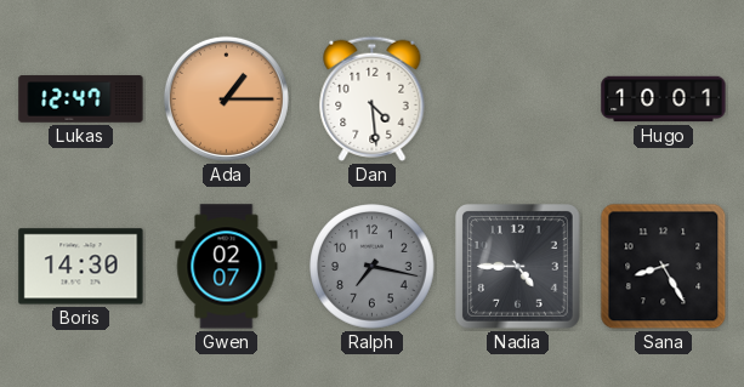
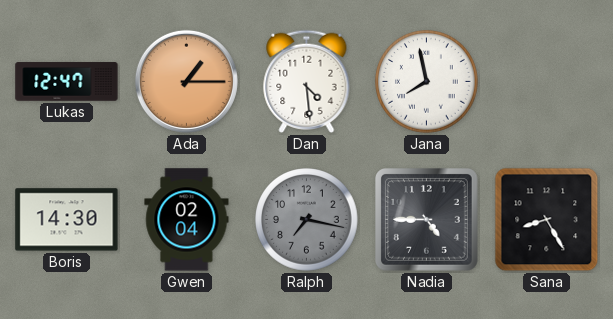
Jana: none -> 7:58 (427, 82)
Hugo: 10:01 -> none (664, 99)
Gwen: 02:07 -> 02:04 (187, 220)
